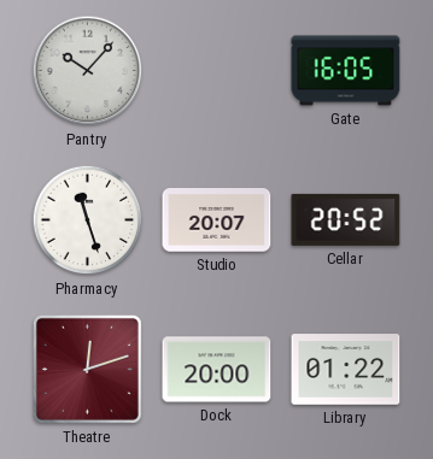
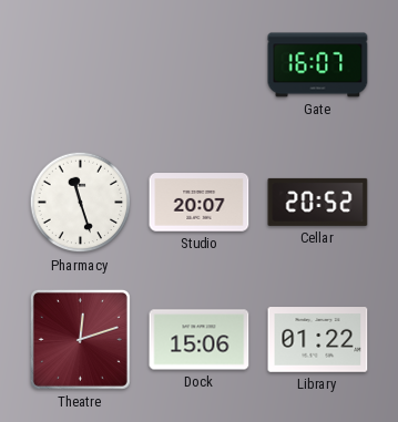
Pantry: 10:07 -> none (88, 71)
Gate: 16:05 -> 16:07 (318, 65)
Dock: 20:00 -> 15:06 (200, 340)
